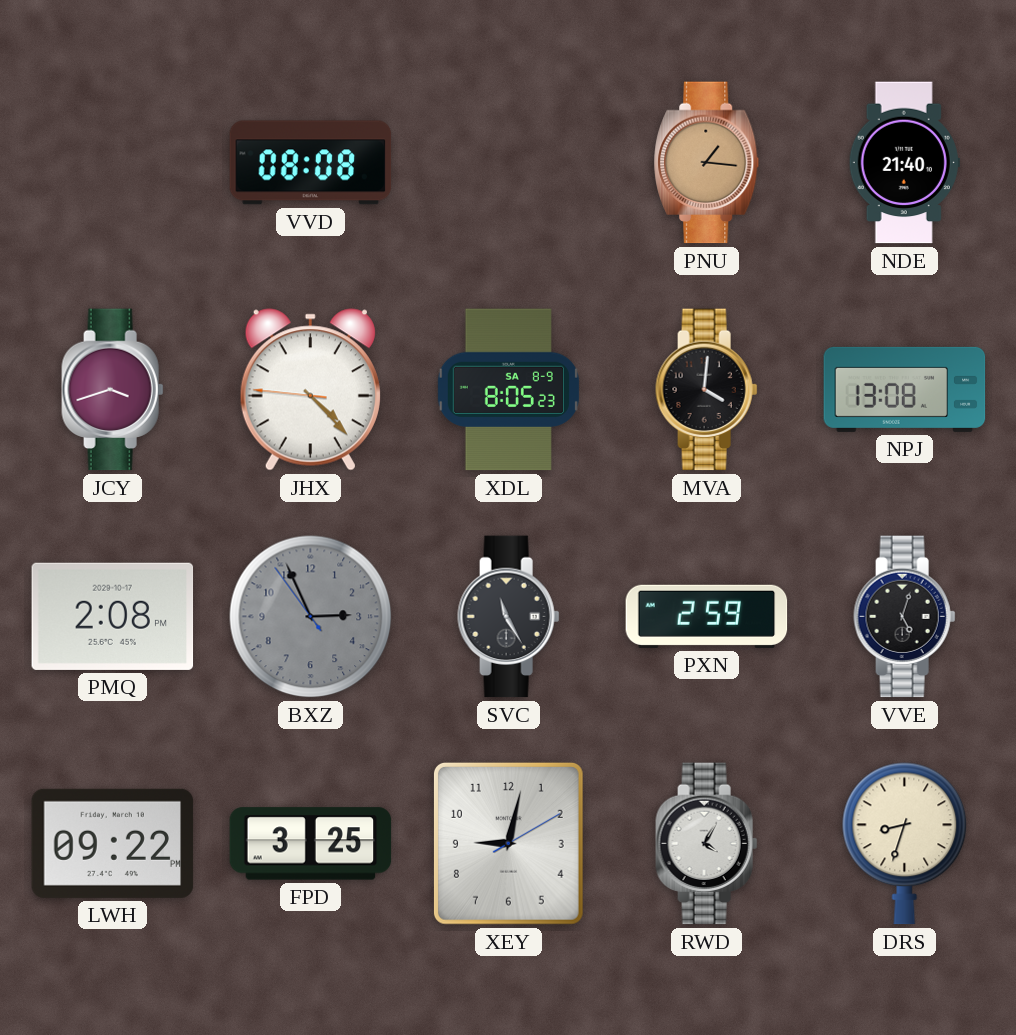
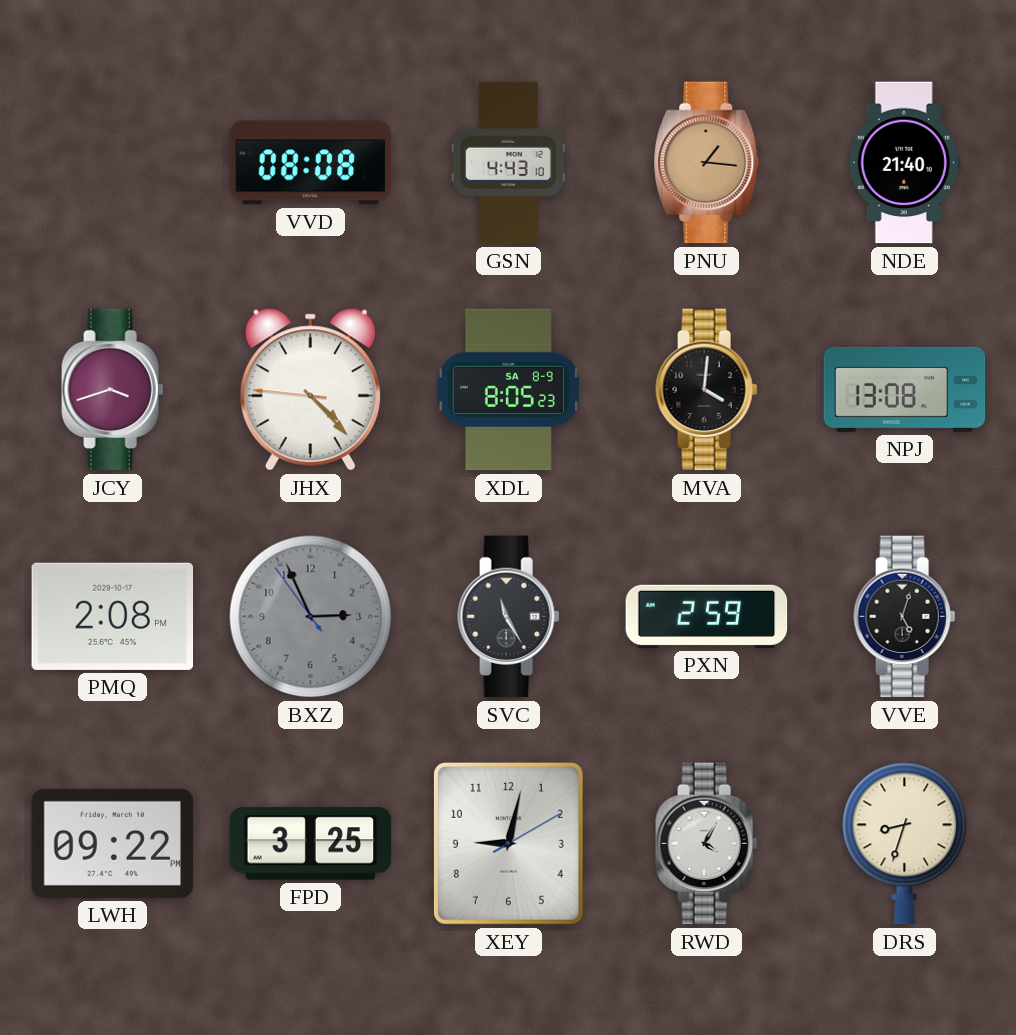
GSN: none -> 4:43 (508, 163)
